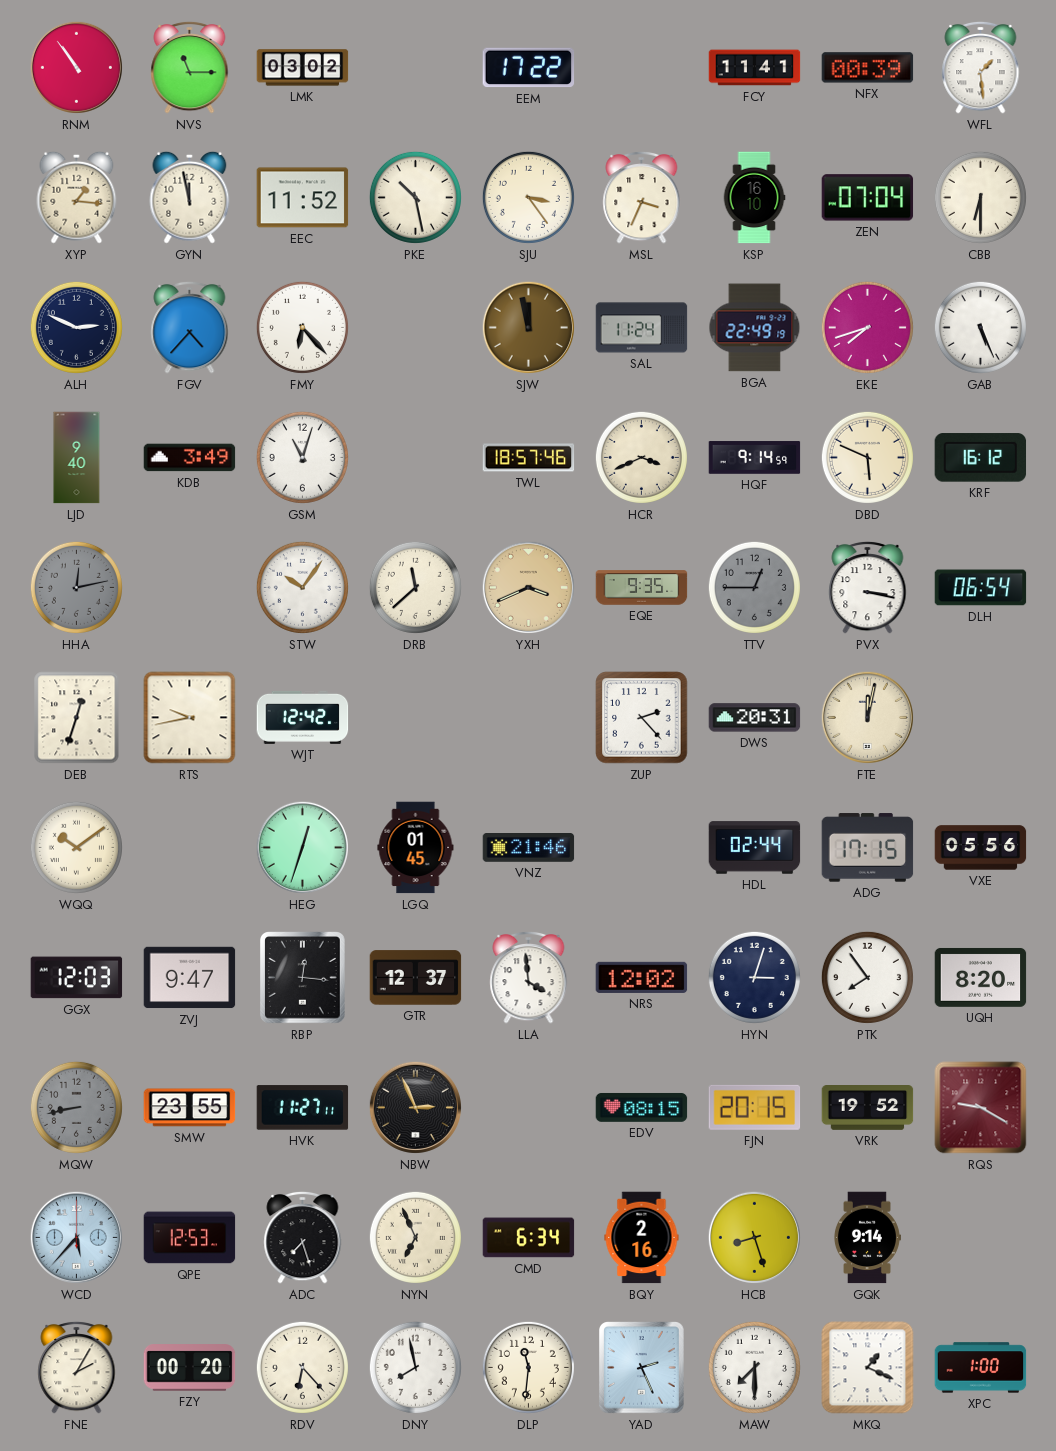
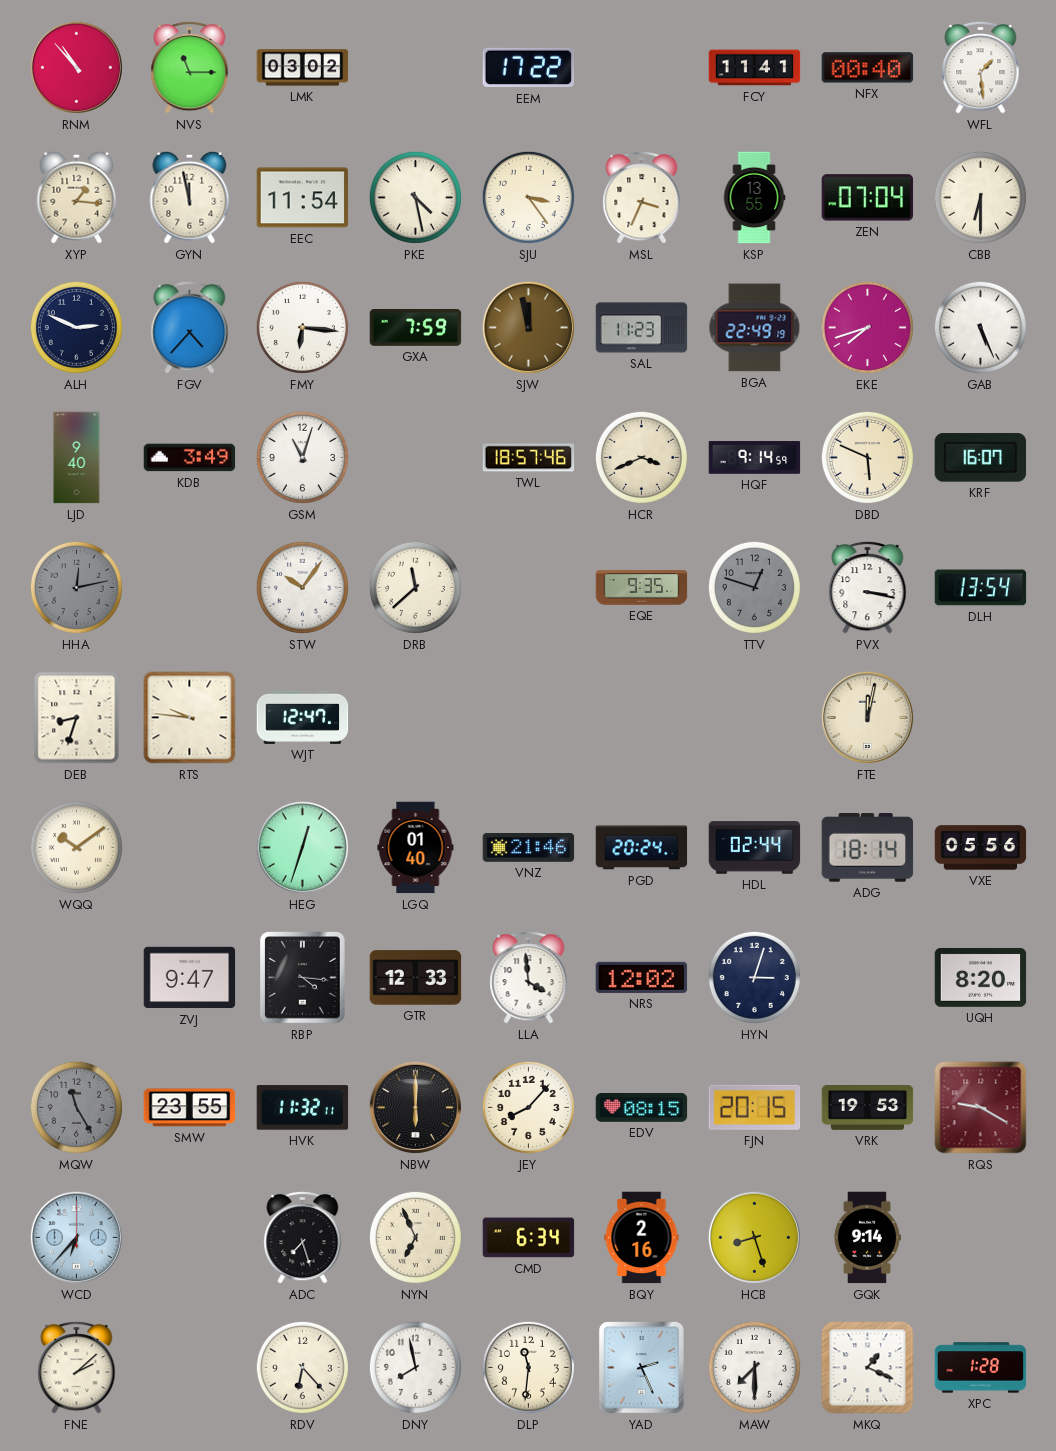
RNM: 10:54 -> 10:53 (76, 67)
NFX: 00:39 -> 00:40 (868, 68)
EEC: 11:52 -> 11:54 (303, 198)
PKE: 10:28 -> 4:28 (415, 197)
KSP: 16:10 -> 13:55 (754, 198)
FMY: 6:23 -> 6:16 (302, 327)
GXA: none -> 7:59 (416, 328)
SAL: 11:24 -> 11:23 (642, 328)
KRF: 16:12 -> 16:07 (981, 458)
YXH: 3:41 -> none (528, 587)
TTV: 12:45 -> 12:48 (754, 587)
DLH: 06:54 -> 13:54 (981, 588)
DEB: 12:33 -> 8:33 (77, 718)
RTS: 9:43 -> 9:46 (190, 718)
WJT: 12:42 -> 12:47 (303, 717)
ZUP: 2:23 -> none (642, 718)
DWS: 20:31 -> none (755, 718)
LGQ: 01:45 -> 01:40 (416, 848)
PGD: none -> 20:24 (642, 848)
ADG: 17:15 -> 18:14 (868, 848)
GGX: 12:03 -> none (77, 978)
RBP: 12:16 -> 4:16 (303, 978)
GTR: 12:37 -> 12:33 (416, 978)
PTK: 7:54 -> none (867, 977)
MQW: 8:43 -> 11:25 (76, 1107)
HVK: 11:27 -> 11:32 (303, 1108)
NBW: 2:56 -> 6:00 (415, 1107)
JEY: none -> 8:07 (528, 1107)
VRK: 19:52 -> 19:53 (868, 1108)
WCD: 5:37 -> 6:37 (76, 1237)
QPE: 12:53 -> none (190, 1238)
FNE: 2:05 -> 2:08 (77, 1367)
FZY: 00:20 -> none (190, 1368)
XPC: 1:00 -> 1:28 (981, 1368)
